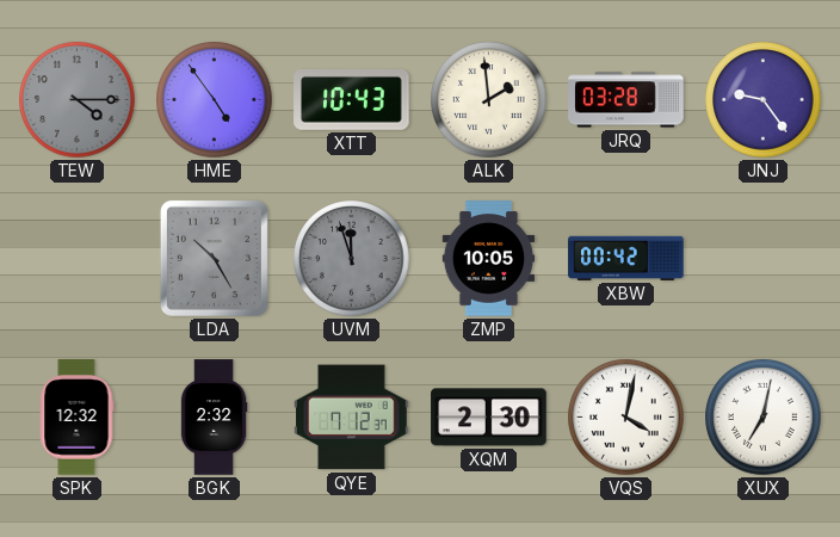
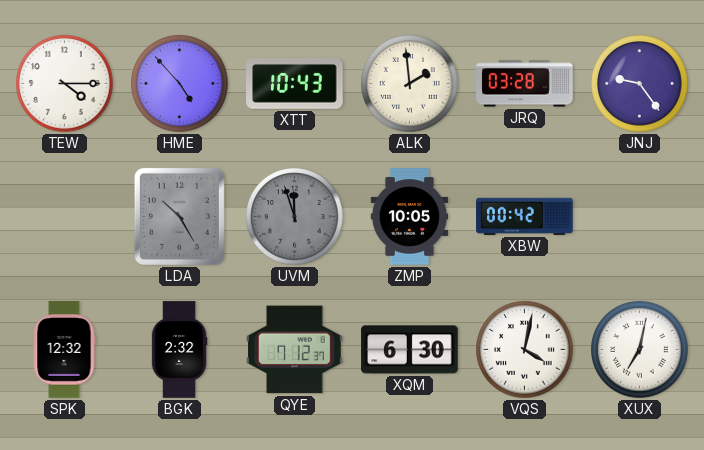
TEW dial: grey -> white (65, 84)
HME: 4:54 -> 4:53 (180, 84)
XQM: 2:30 -> 6:30 (410, 350)
